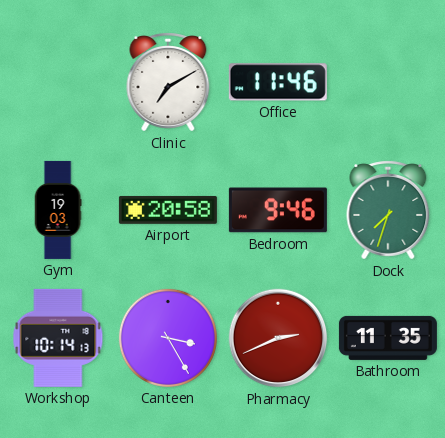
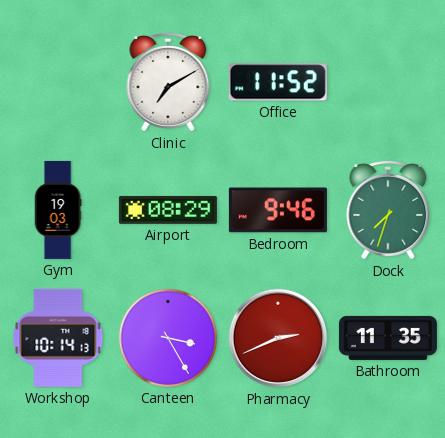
Office: 11:46 -> 11:52 (278, 82)
Airport: 20:58 -> 08:29 (168, 210)
